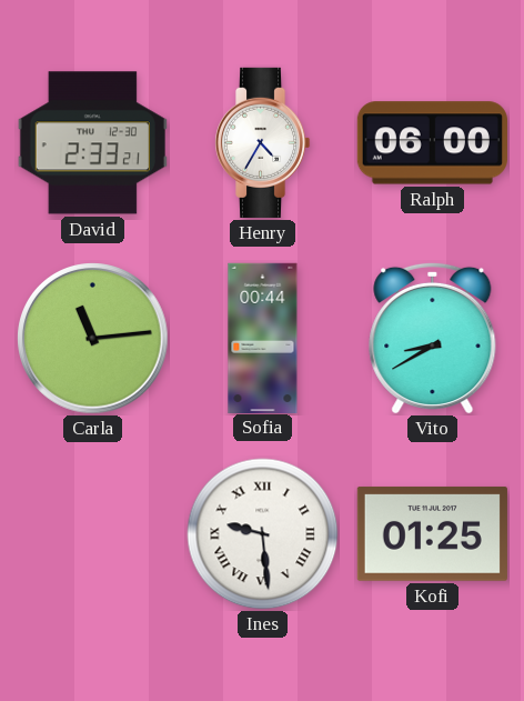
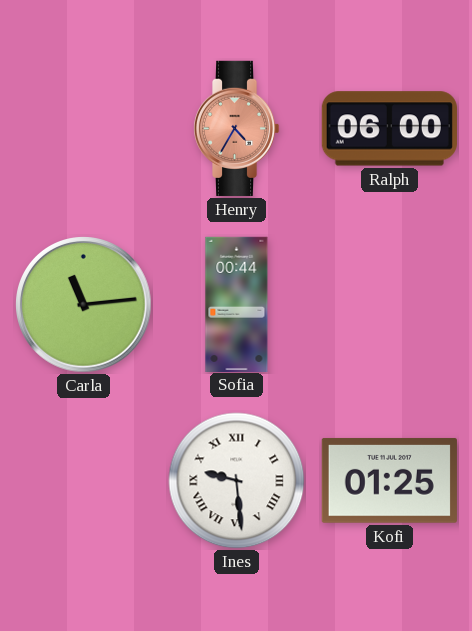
David: 2:33 -> none (92, 143)
Henry dial: white -> salmon (236, 128)
Vito: 8:40 -> none (433, 338)
